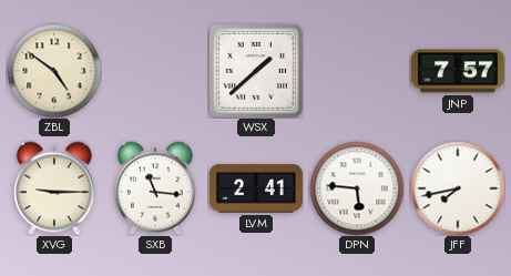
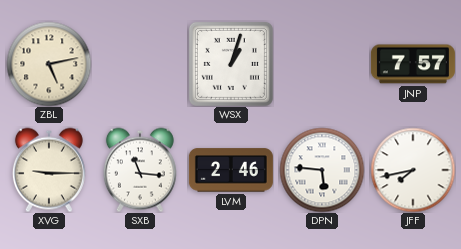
ZBL: 4:51 -> 5:13 (49, 64)
WSX: 1:38 -> 1:03 (231, 64)
LVM: 2:41 -> 2:46 (231, 170)
